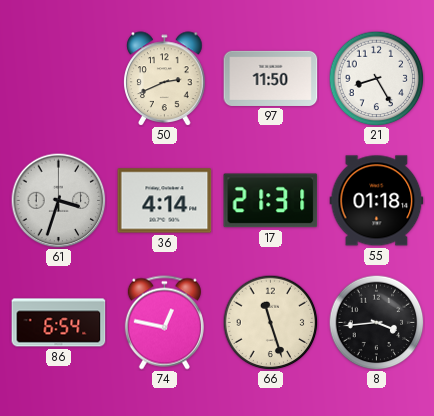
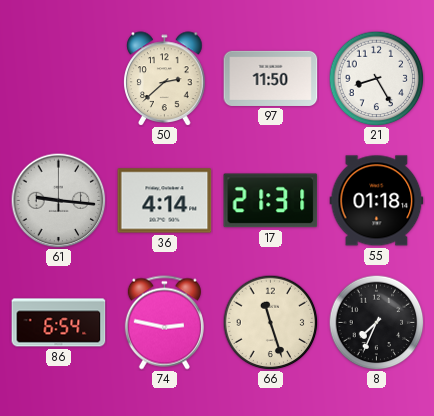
50: 2:41 -> 2:38 (165, 79)
61: 3:33 -> 9:16 (58, 200)
74: 12:47 -> 2:47 (164, 323)
8: 3:44 -> 7:34 (376, 322)
